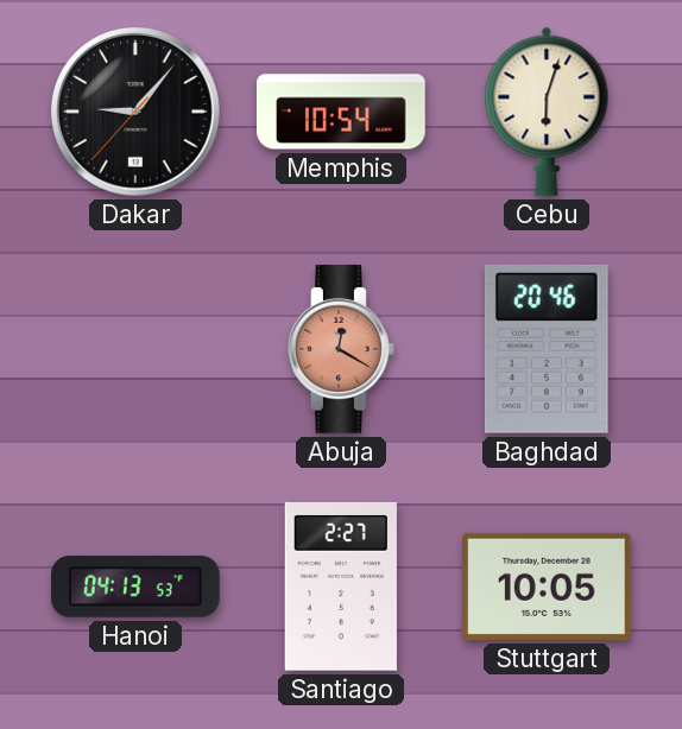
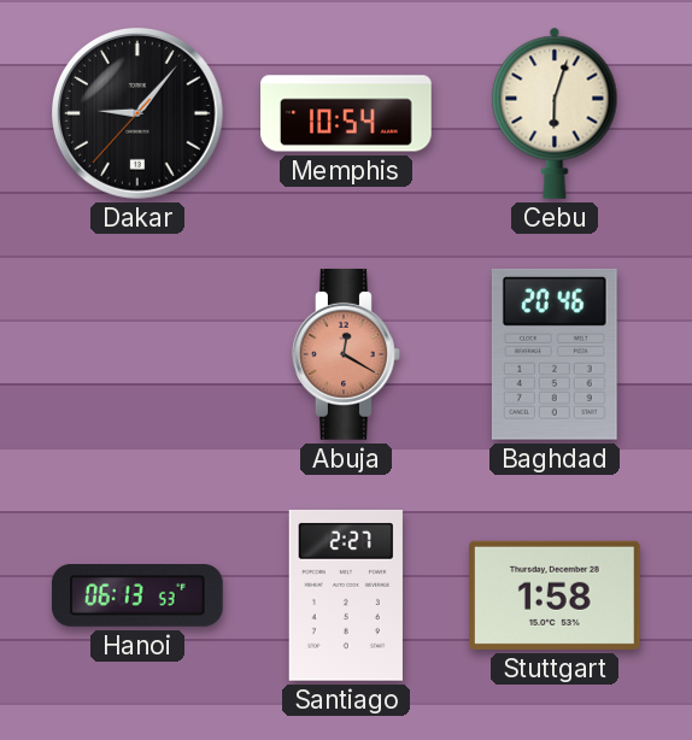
Hanoi: 04:13 -> 06:13 (139, 597)
Stuttgart: 10:05 -> 1:58 (556, 595)
